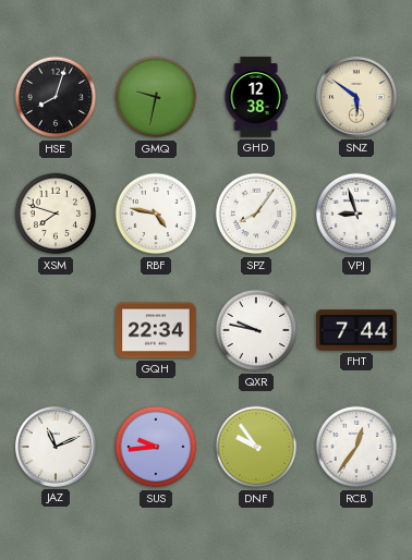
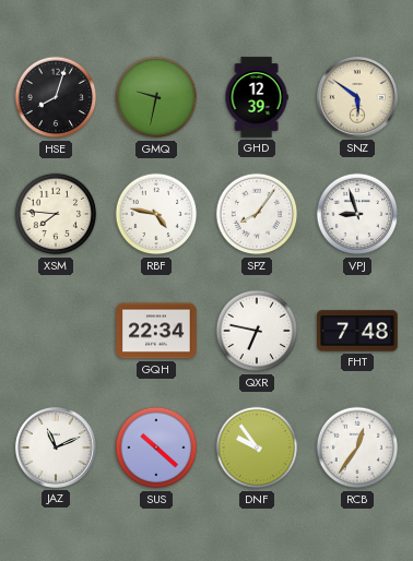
GHD: 12:38 -> 12:39 (257, 97)
XSM: 7:48 -> 7:46 (56, 214)
QXR: 9:47 -> 6:47 (257, 331)
FHT: 7:44 -> 7:48 (357, 331)
SUS: 9:44 -> 10:22 (156, 447)
